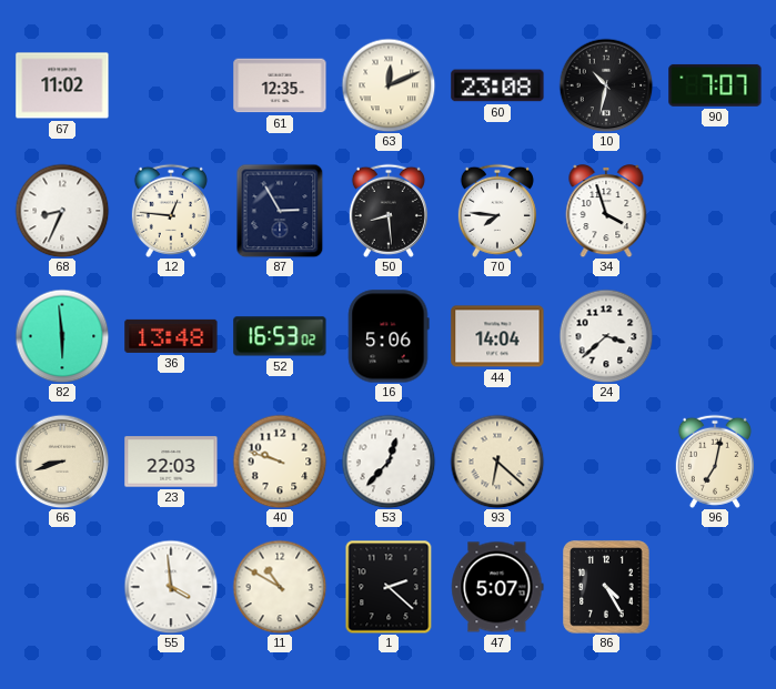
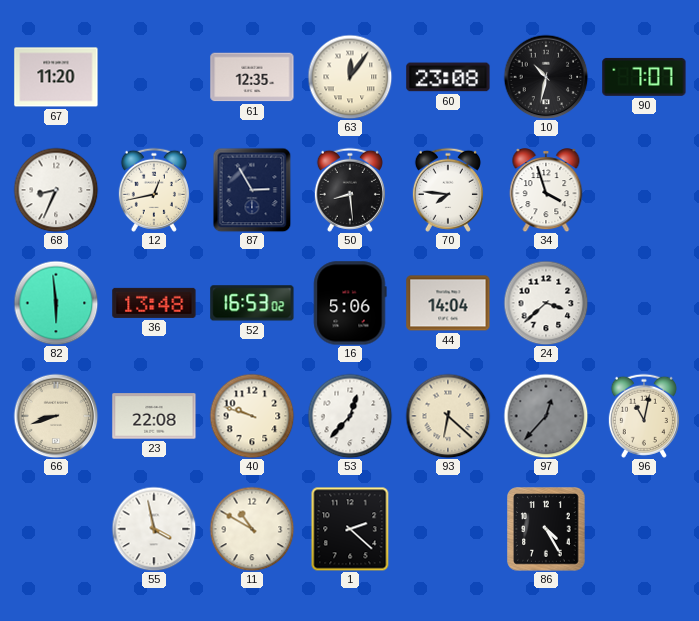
67: 11:02 -> 11:20 (56, 77)
63: 12:11 -> 12:06 (350, 77)
12: 12:46 -> 12:43 (154, 190)
23: 22:03 -> 22:08 (154, 416)
97: none -> 12:37 (546, 416)
96: 7:02 -> 11:02 (644, 416)
55: 3:59 -> 3:58 (154, 529)
47: 5:07 -> none (497, 587)
